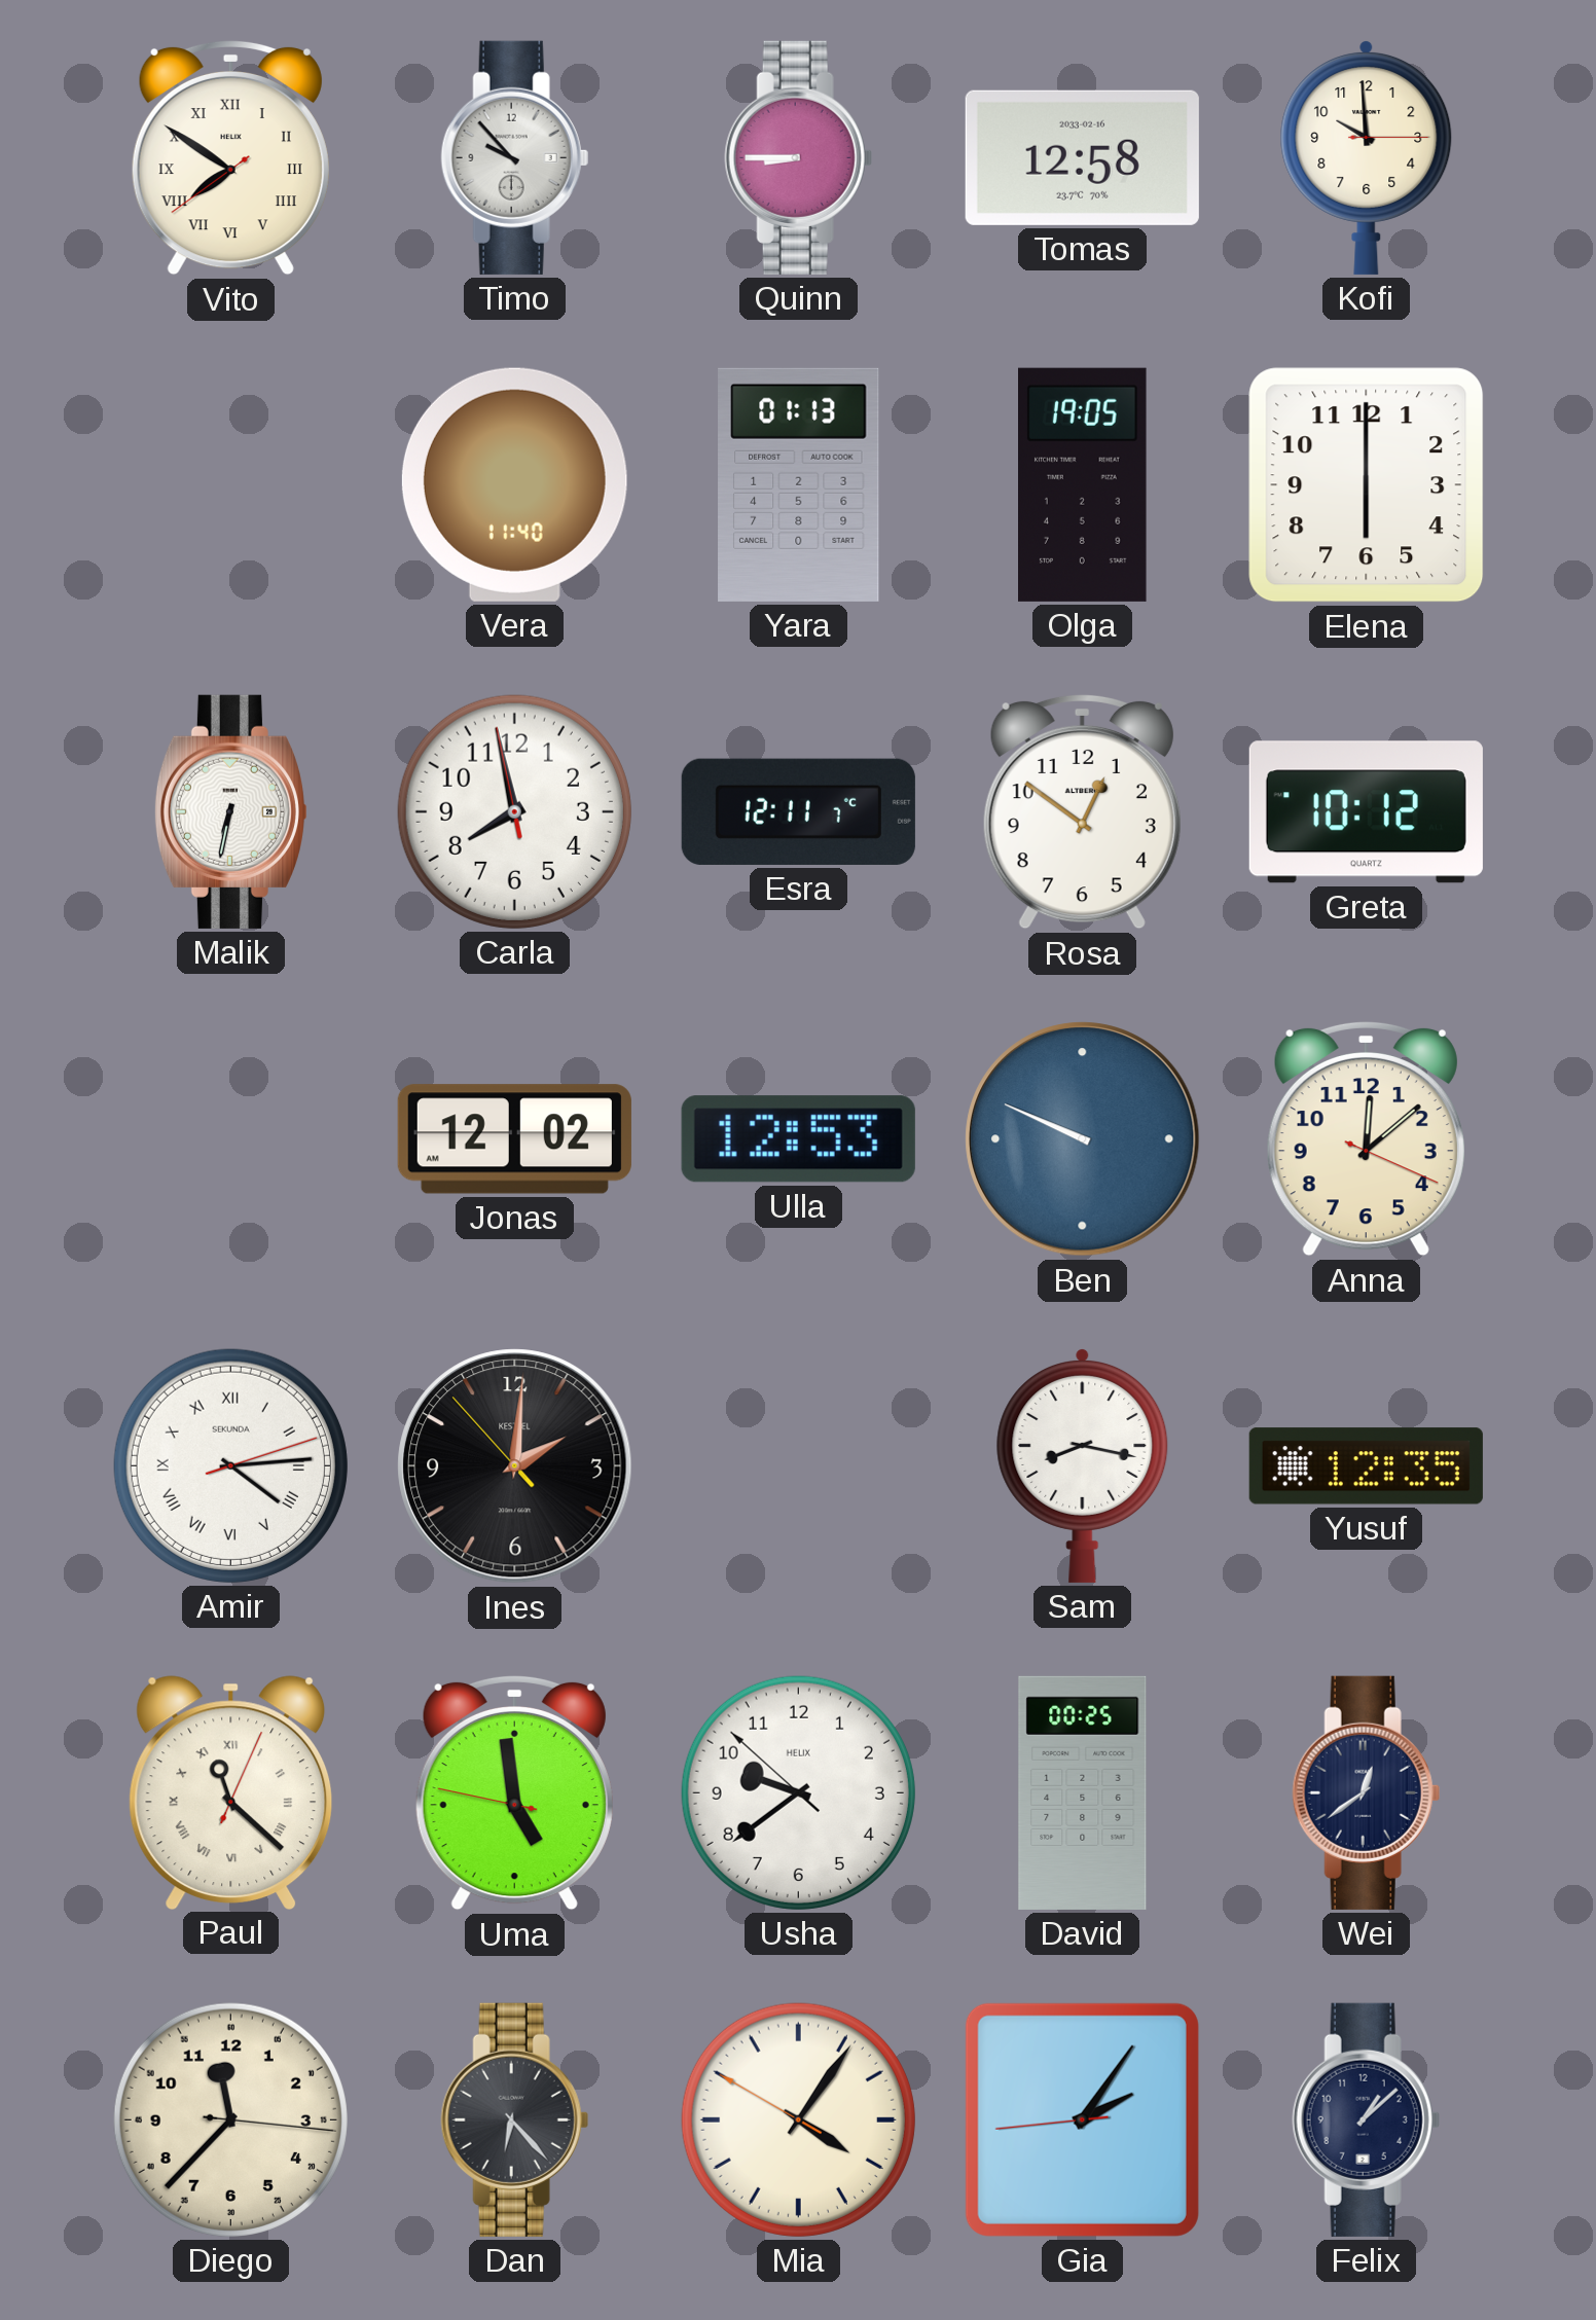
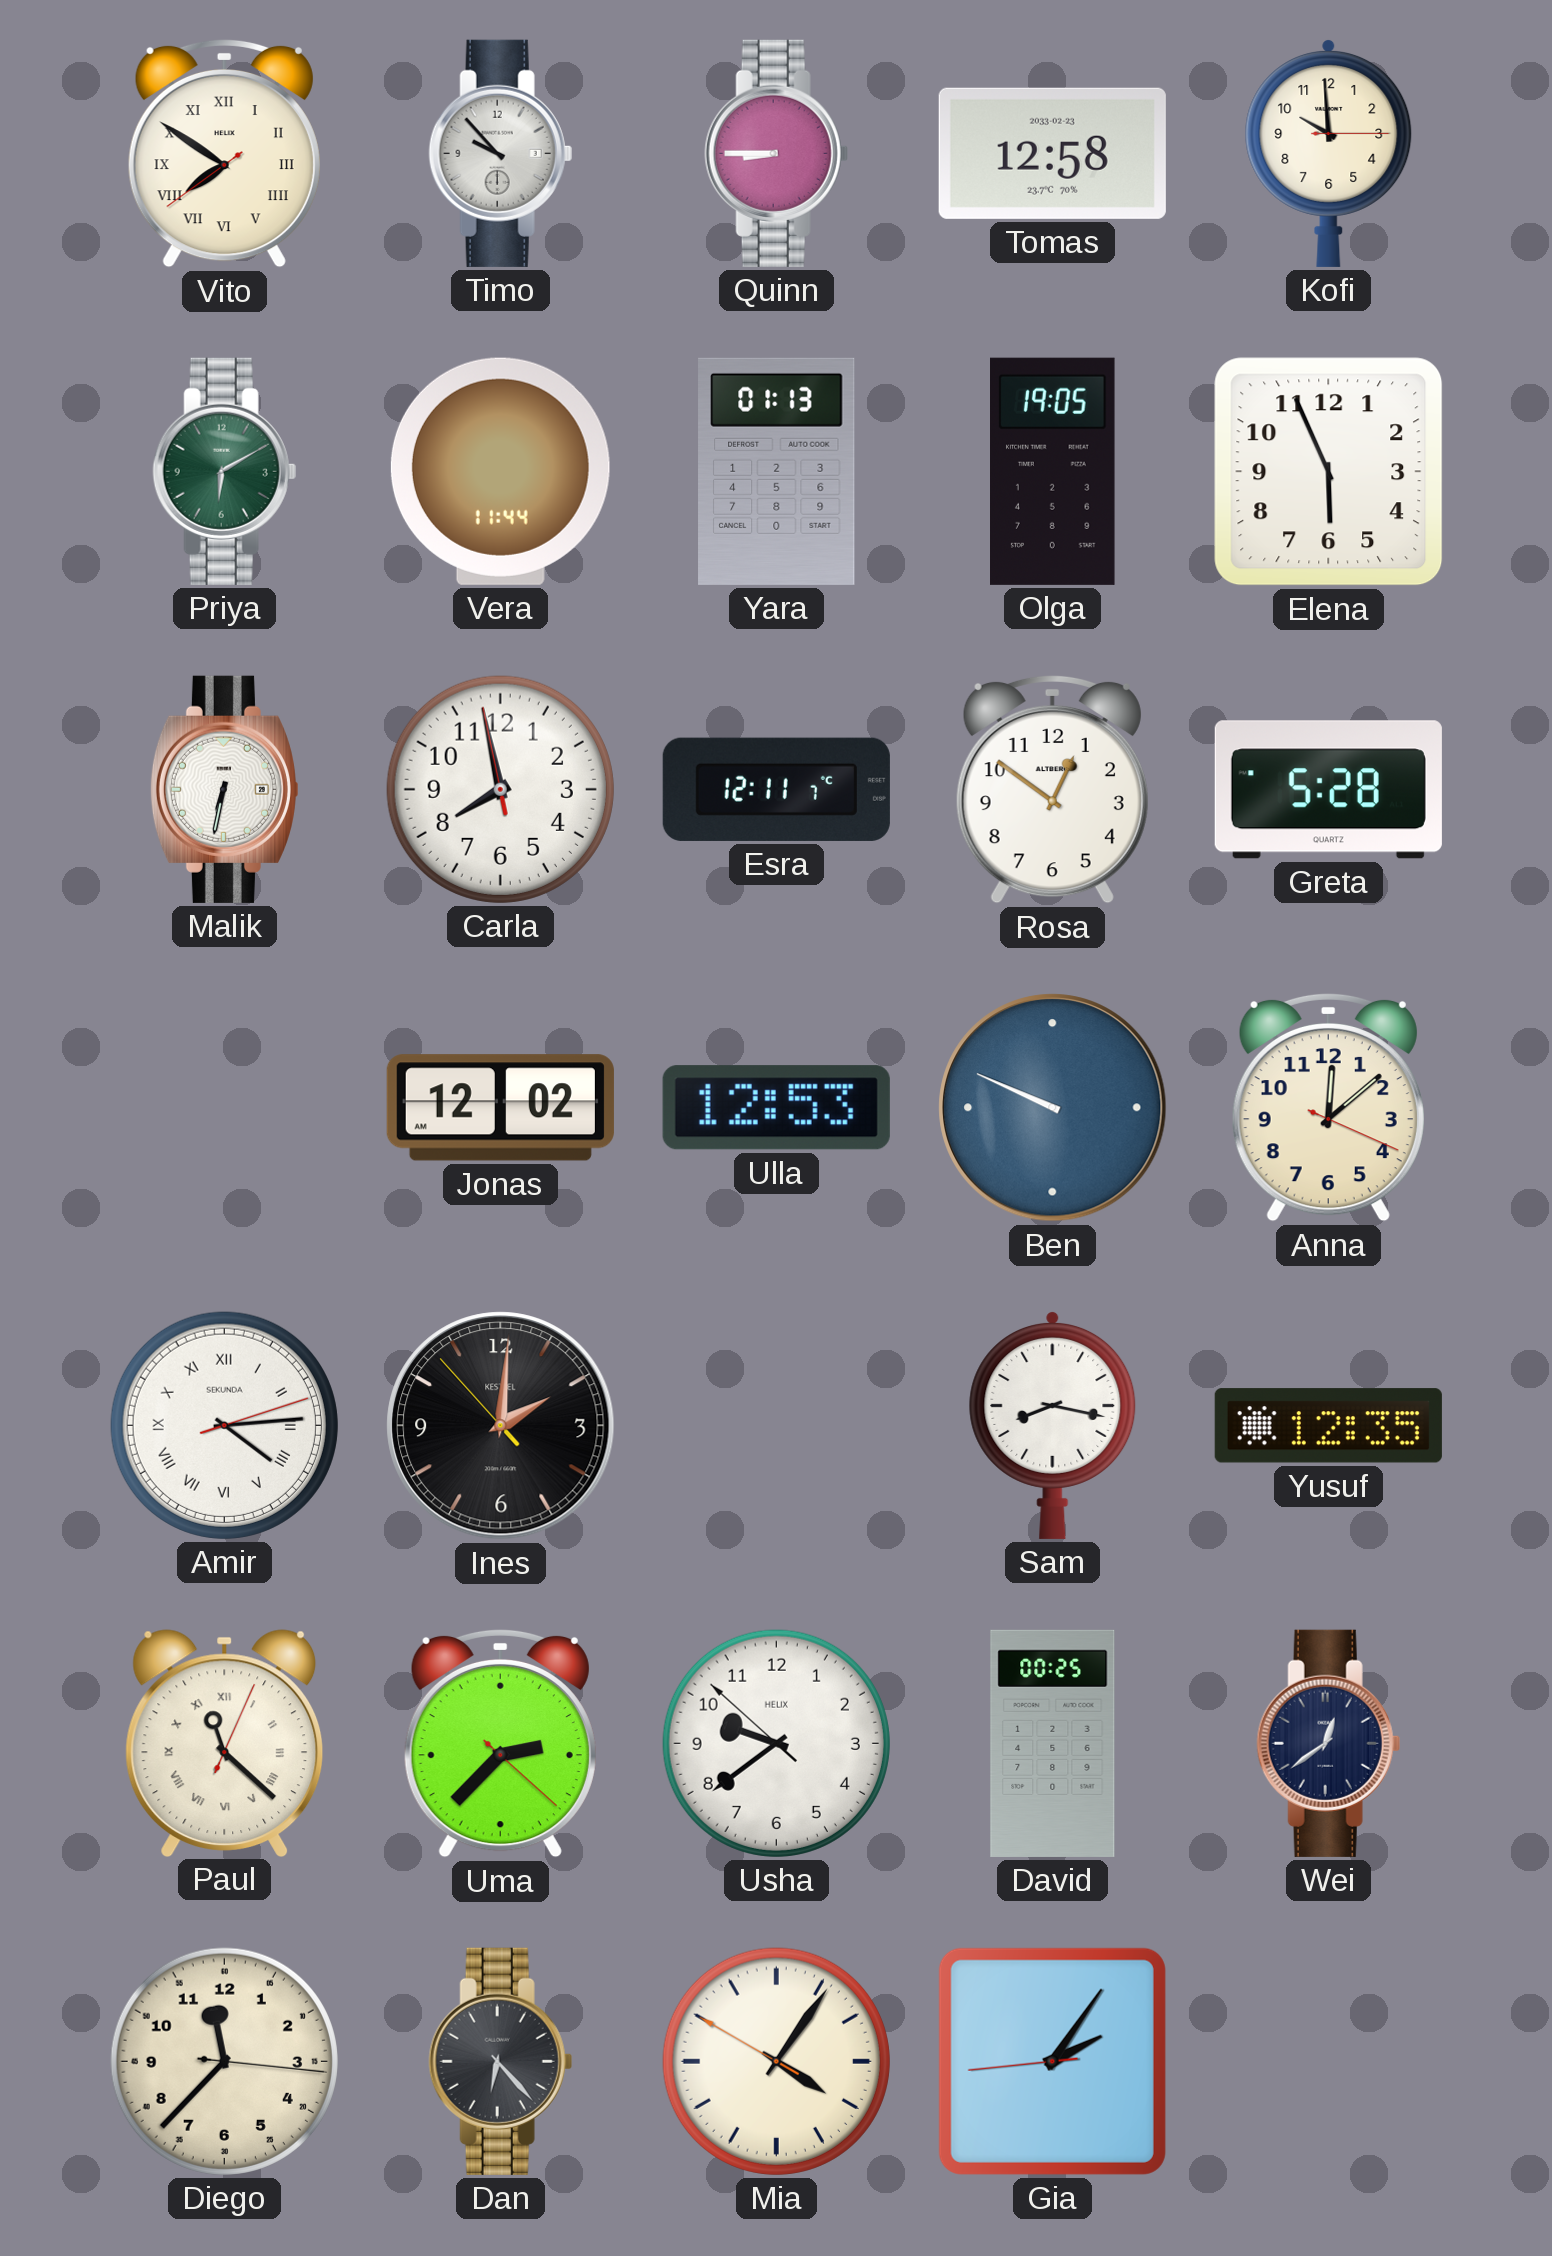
Tomas date: 2033-02-16 -> 2033-02-23 (1052, 153)
Priya: none -> 6:10 (224, 471)
Vera: 11:40 -> 11:44 (500, 471)
Elena: 6:00 -> 5:56 (1329, 472)
Greta: 10:12 -> 5:28 (1328, 790)
Uma: 4:58 -> 2:37 (500, 1743)
Felix: 1:08 -> none (1366, 2119)
